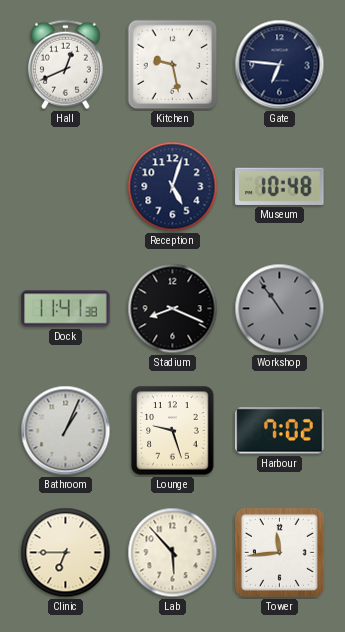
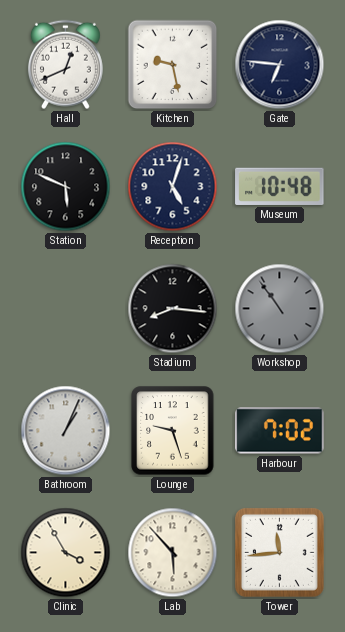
Station: none -> 5:49 (66, 187)
Dock: 11:41 -> none (66, 309)
Stadium: 8:19 -> 8:16 (173, 309)
Clinic: 6:45 -> 3:55 (66, 553)
